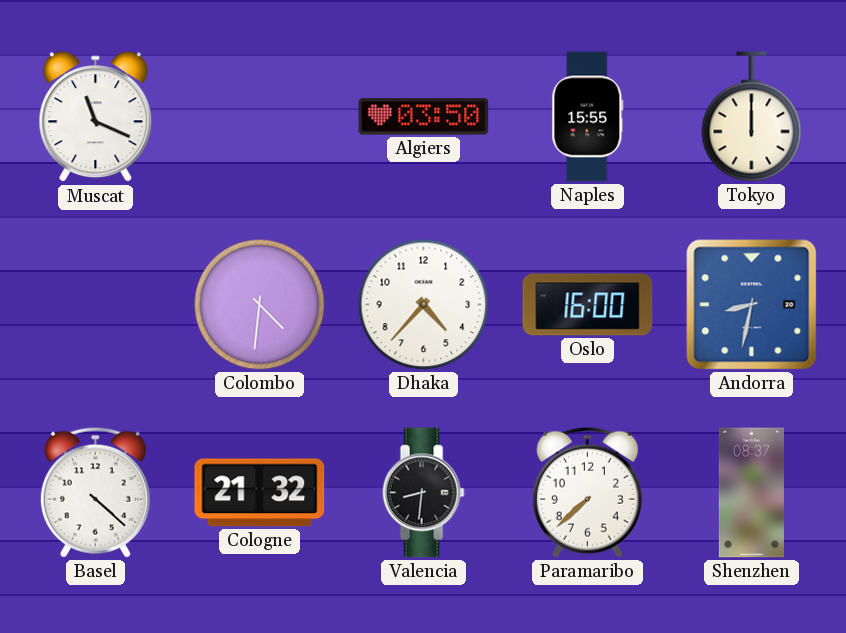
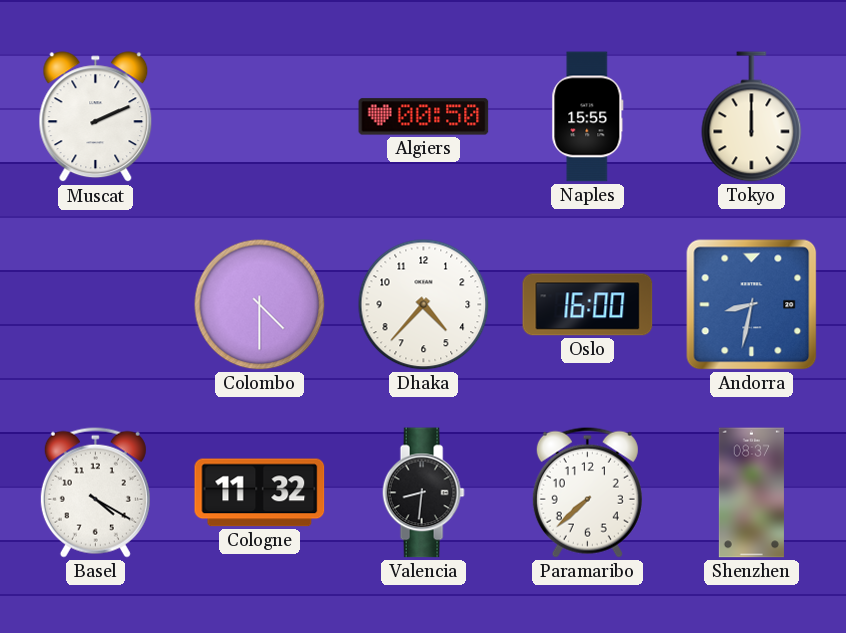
Muscat: 11:19 -> 2:11 (96, 117)
Algiers: 03:50 -> 00:50 (424, 117)
Colombo: 4:31 -> 4:30 (260, 305)
Basel: 4:22 -> 4:20 (95, 492)
Cologne: 21:32 -> 11:32 (260, 493)
